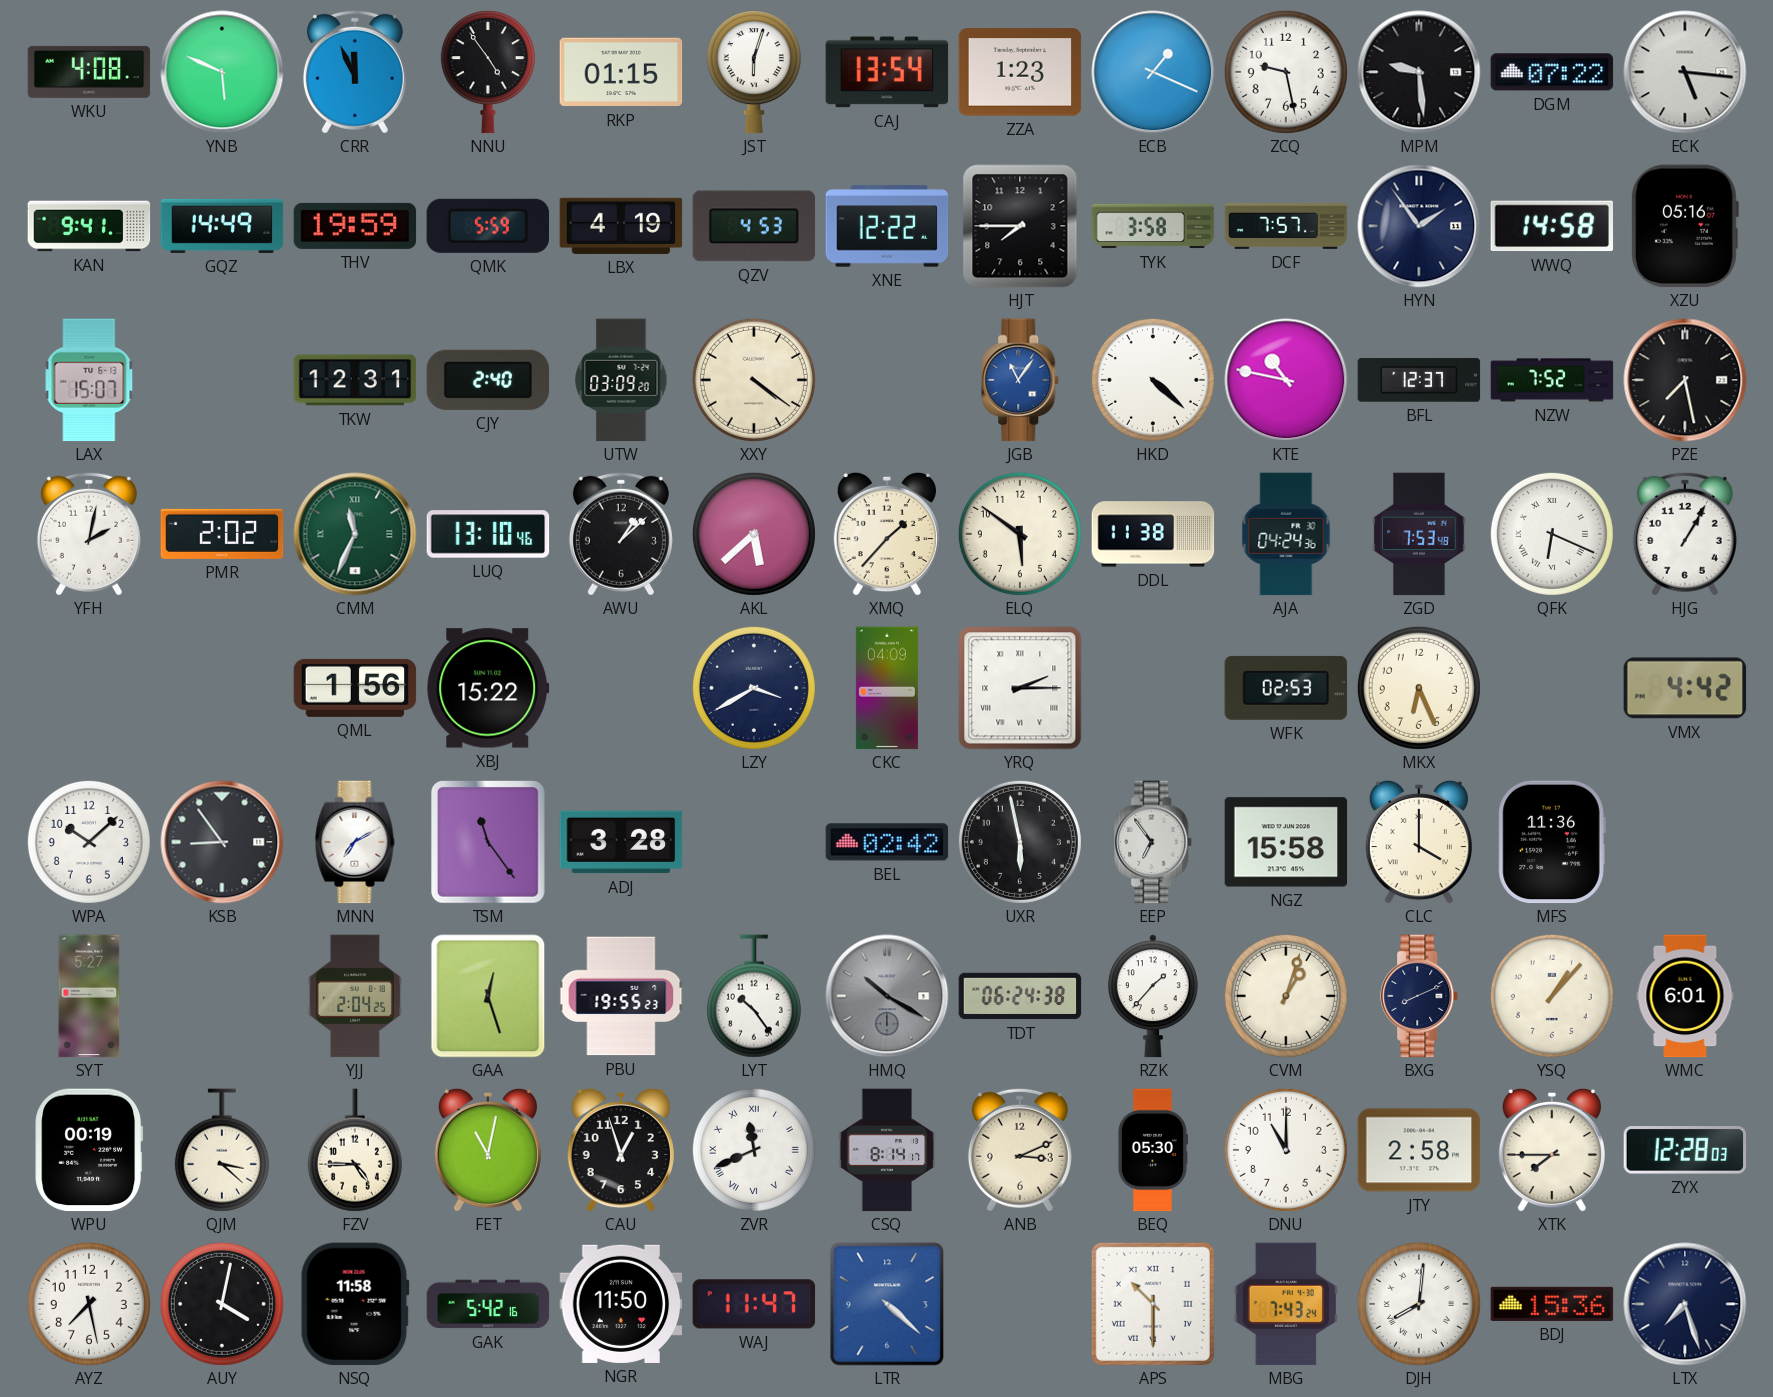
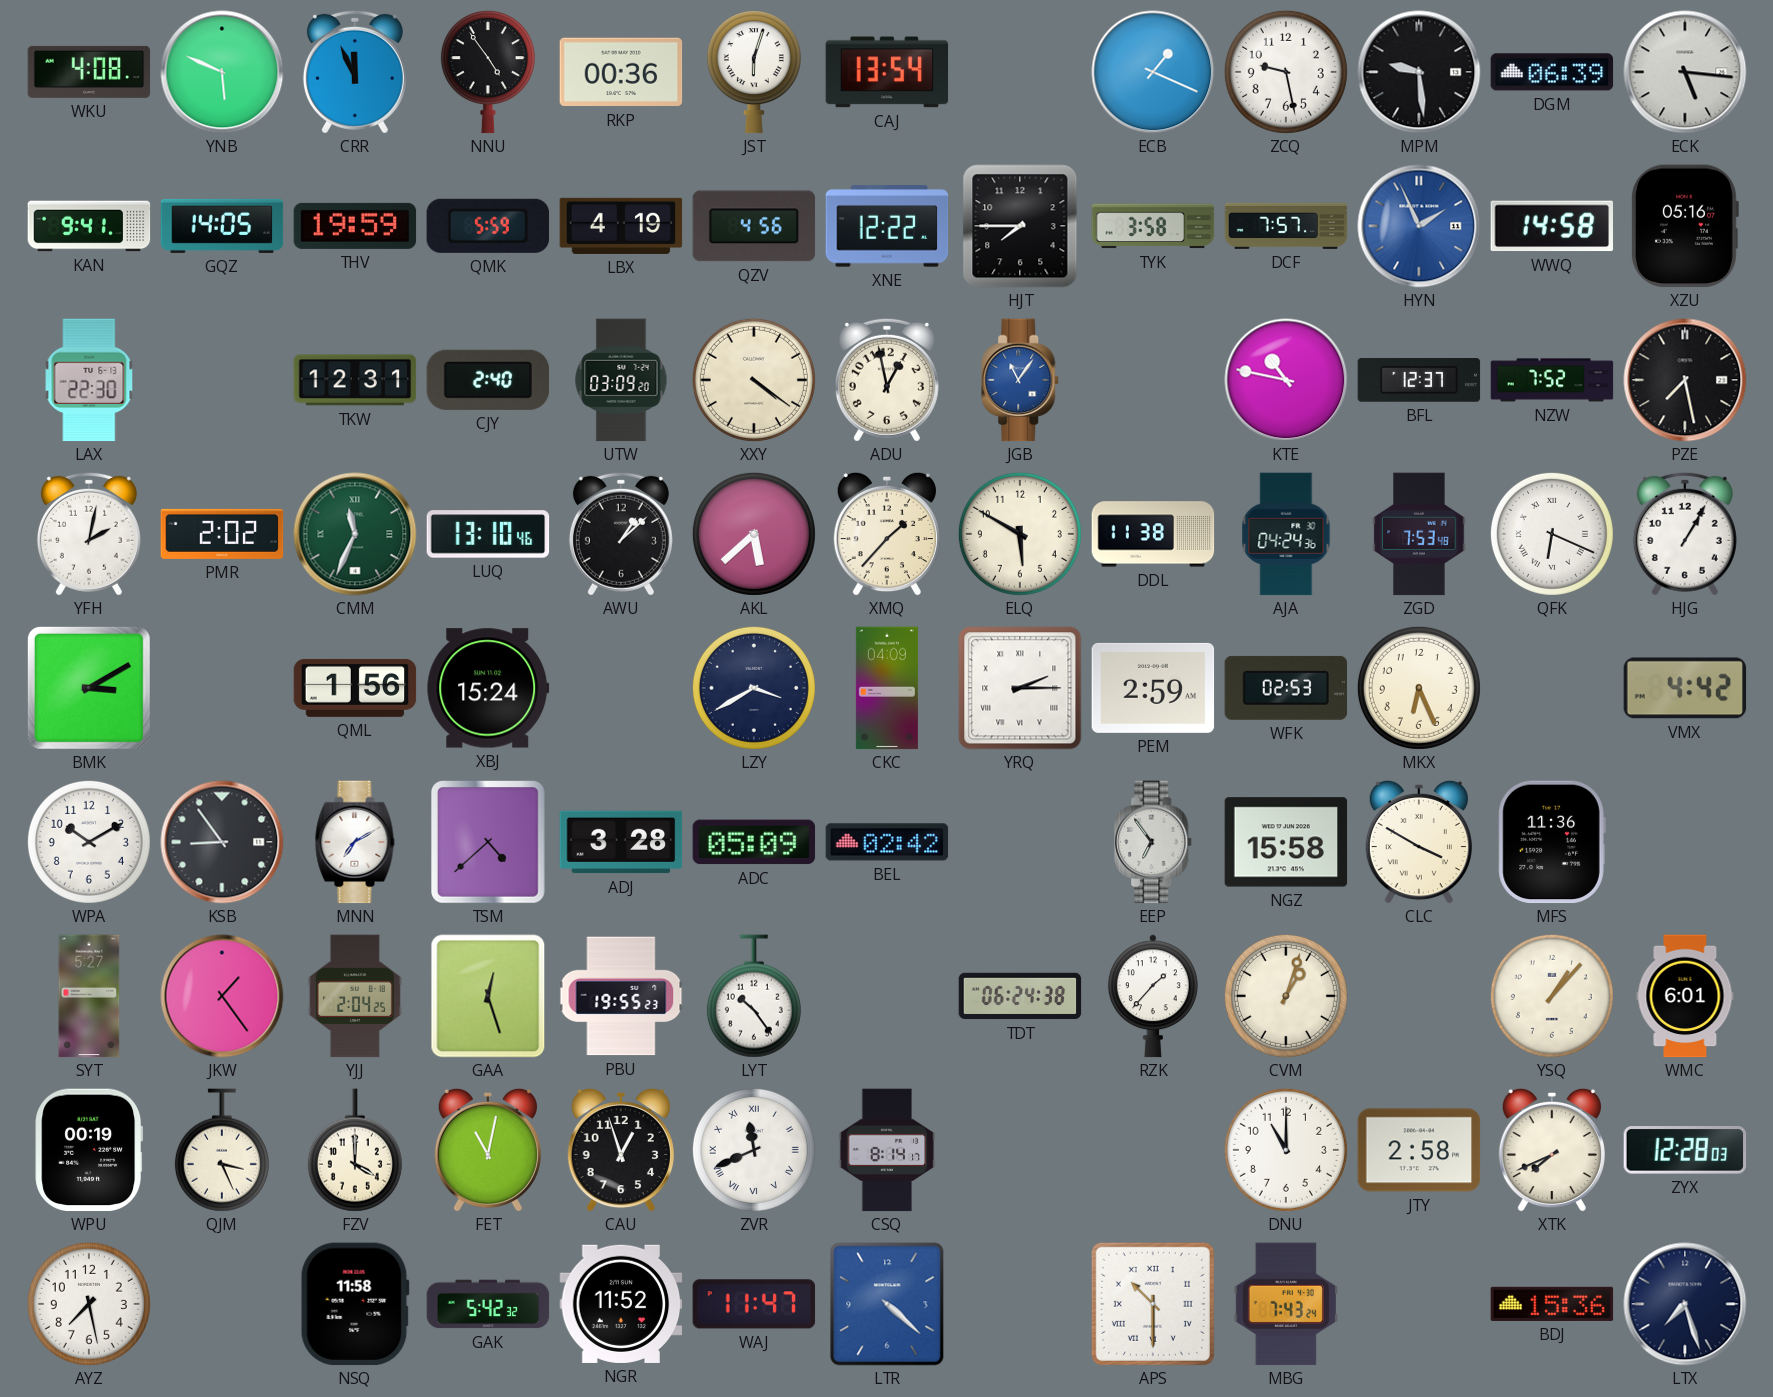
RKP: 01:15 -> 00:36 (621, 72)
ZZA: 1:23 -> none (1020, 72)
DGM: 07:22 -> 06:39 (1552, 72)
GQZ: 14:49 -> 14:05 (222, 226)
QZV: 4:53 -> 4:56 (754, 226)
HYN: 1:54 -> 1:56 (1419, 226)
HYN dial: navy -> blue (1419, 226)
LAX: 15:07 -> 22:30 (89, 380)
ADU: none -> 12:58 (887, 380)
HKD: 4:22 -> none (1153, 380)
ELQ: 5:51 -> 5:50 (1020, 534)
BMK: none -> 3:10 (89, 688)
XBJ: 15:22 -> 15:24 (488, 688)
PEM: none -> 2:59 (1153, 688)
WPA: 10:08 -> 10:10 (89, 842)
TSM: 11:24 -> 4:38 (489, 843)
ADC: none -> 05:09 (754, 842)
UXR: 5:58 -> none (1020, 842)
CLC: 4:00 -> 3:50 (1419, 842)
JKW: none -> 1:24 (222, 996)
HMQ: 10:20 -> none (887, 996)
BXG: 8:11 -> none (1420, 996)
QJM: 3:22 -> 3:26 (222, 1150)
FZV: 4:45 -> 4:00 (355, 1150)
ANB: 3:11 -> none (1020, 1150)
BEQ: 05:30 -> none (1152, 1150)
XTK: 7:45 -> 7:41 (1552, 1150)
AUY: 4:02 -> none (222, 1304)
GAK: 5:42:16 -> 5:42:32 (488, 1304)
NGR: 11:50 -> 11:52 (621, 1304)
DJH: 8:01 -> none (1419, 1304)
